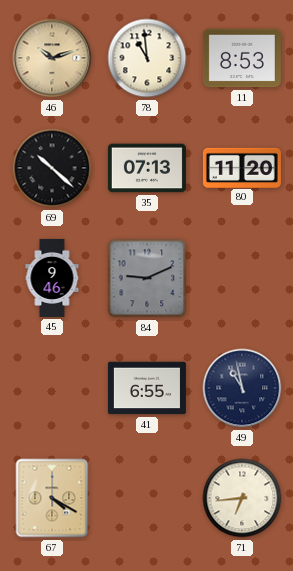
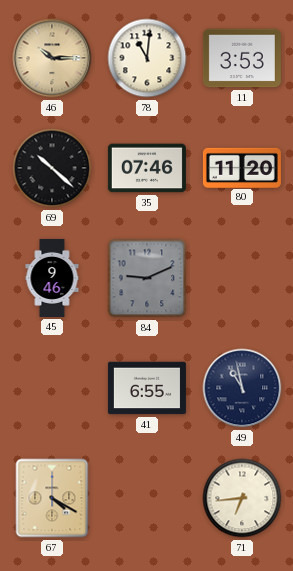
46: 10:12 -> 10:15 (52, 58)
78: 10:59 -> 11:01 (147, 58)
11: 8:53 -> 3:53 (242, 58)
35: 07:13 -> 07:46 (147, 168)
